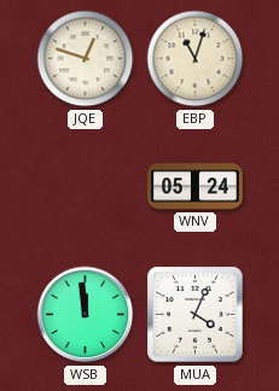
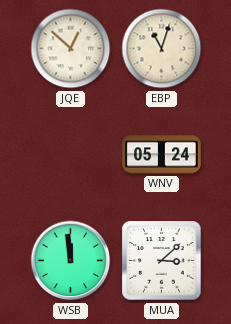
JQE: 12:48 -> 12:52 (71, 49)
MUA: 4:04 -> 3:08 (162, 261)
